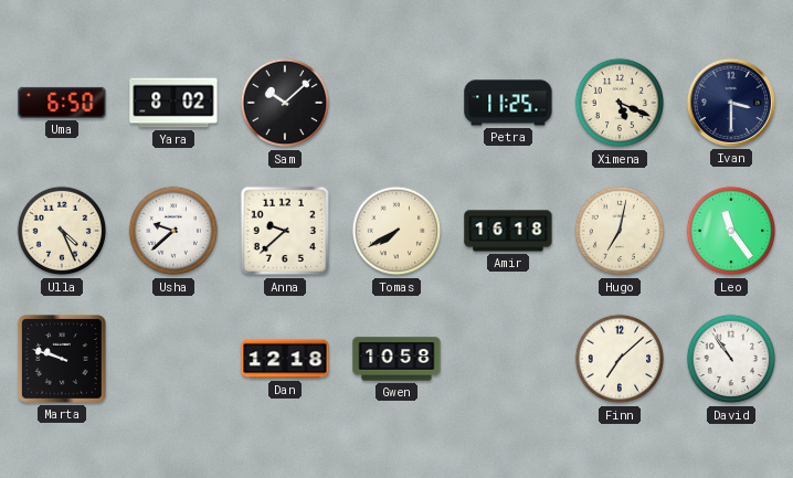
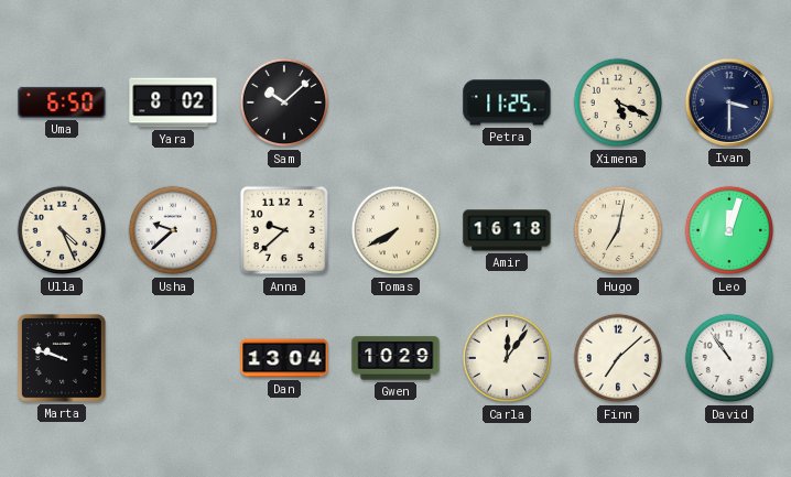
Leo: 11:24 -> 12:03 (729, 230)
Dan: 12:18 -> 13:04 (284, 358)
Gwen: 10:58 -> 10:29 (395, 358)
Carla: none -> 12:06 (507, 358)
